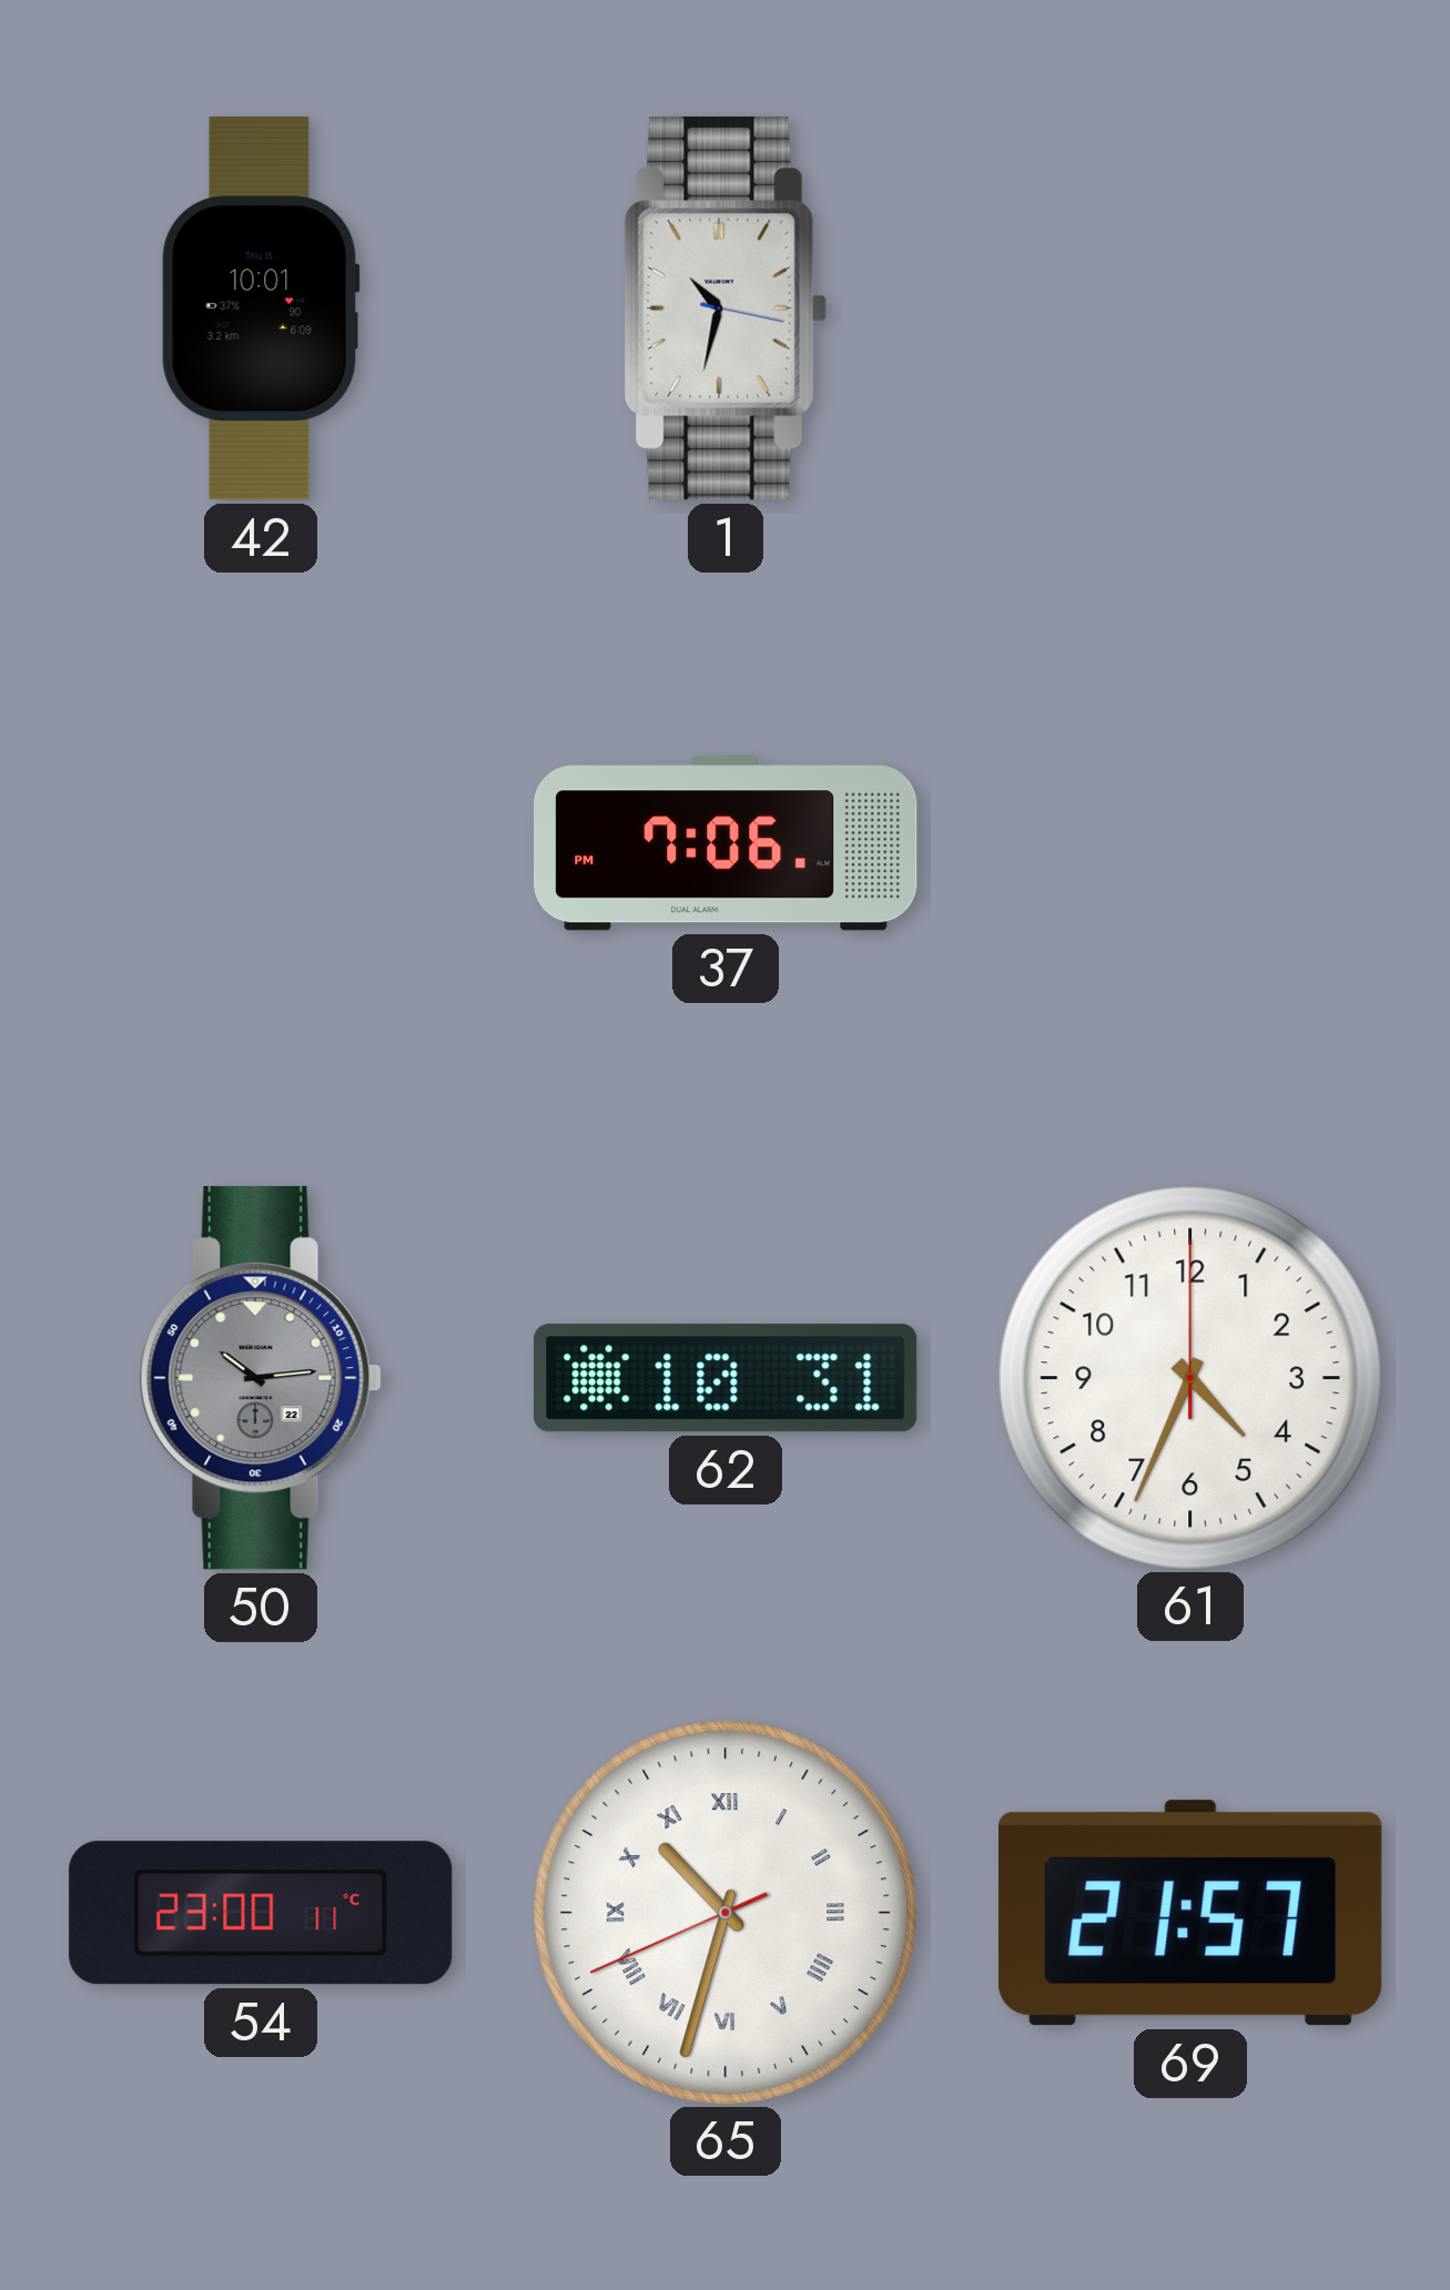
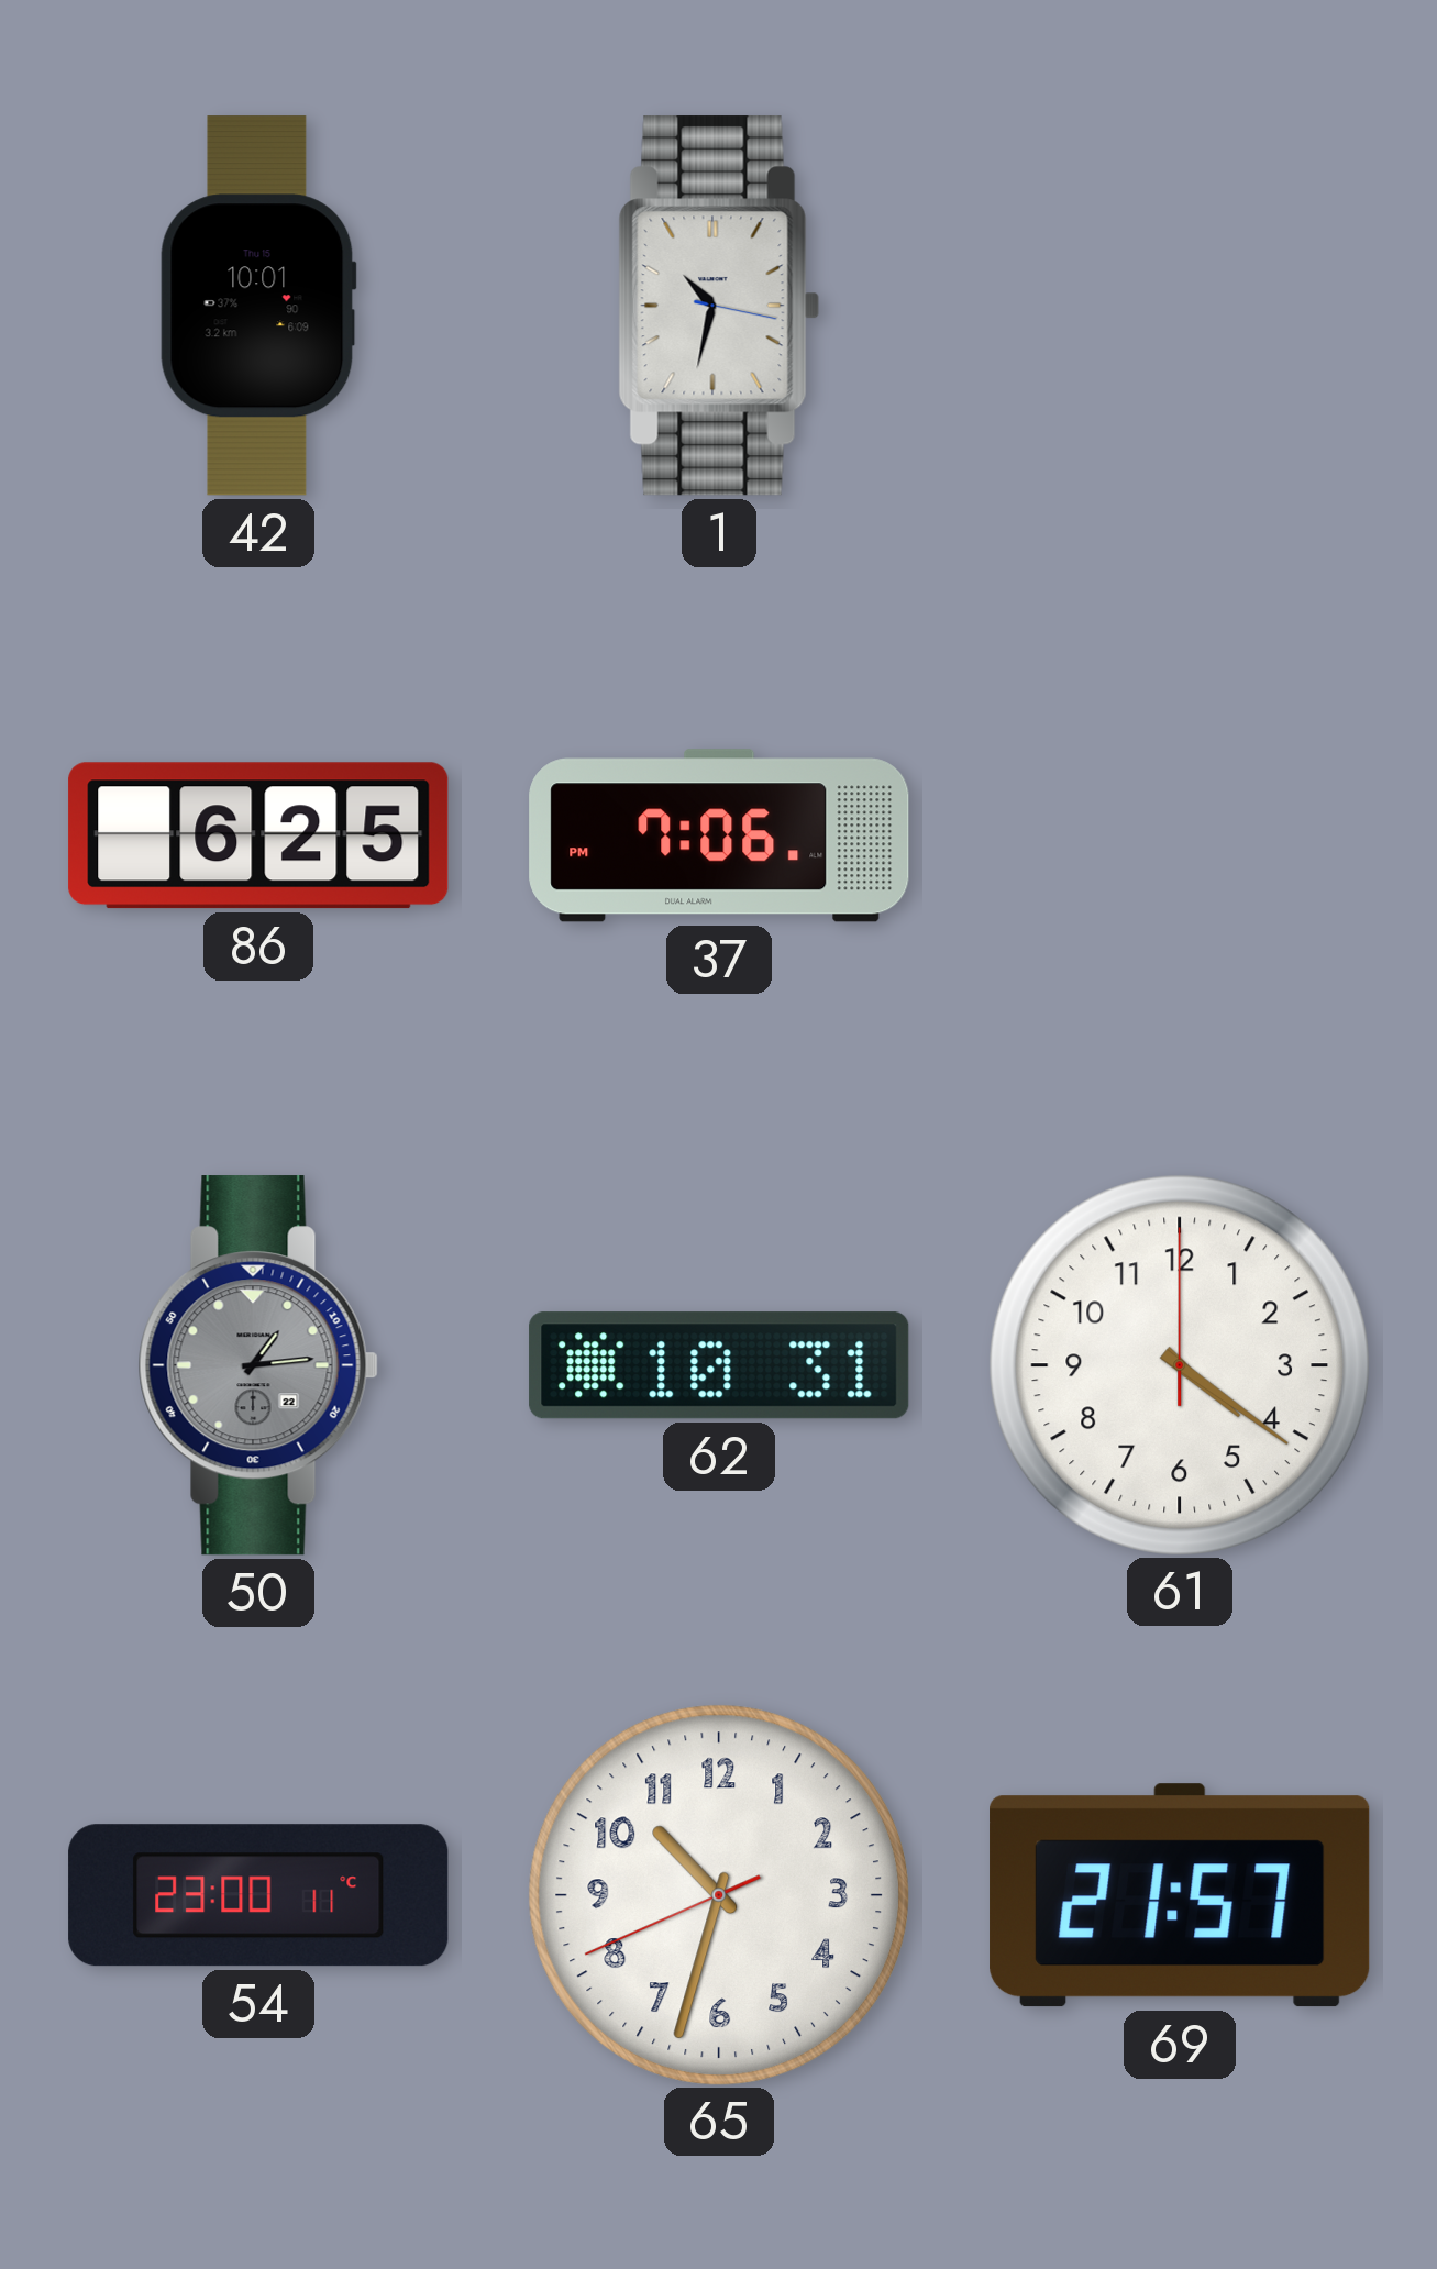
86: none -> 6:25 (258, 835)
50: 10:14 -> 1:14 (258, 1365)
61: 4:34 -> 4:21 (1179, 1364)
65 numerals: Roman -> Arabic (718, 1894)
